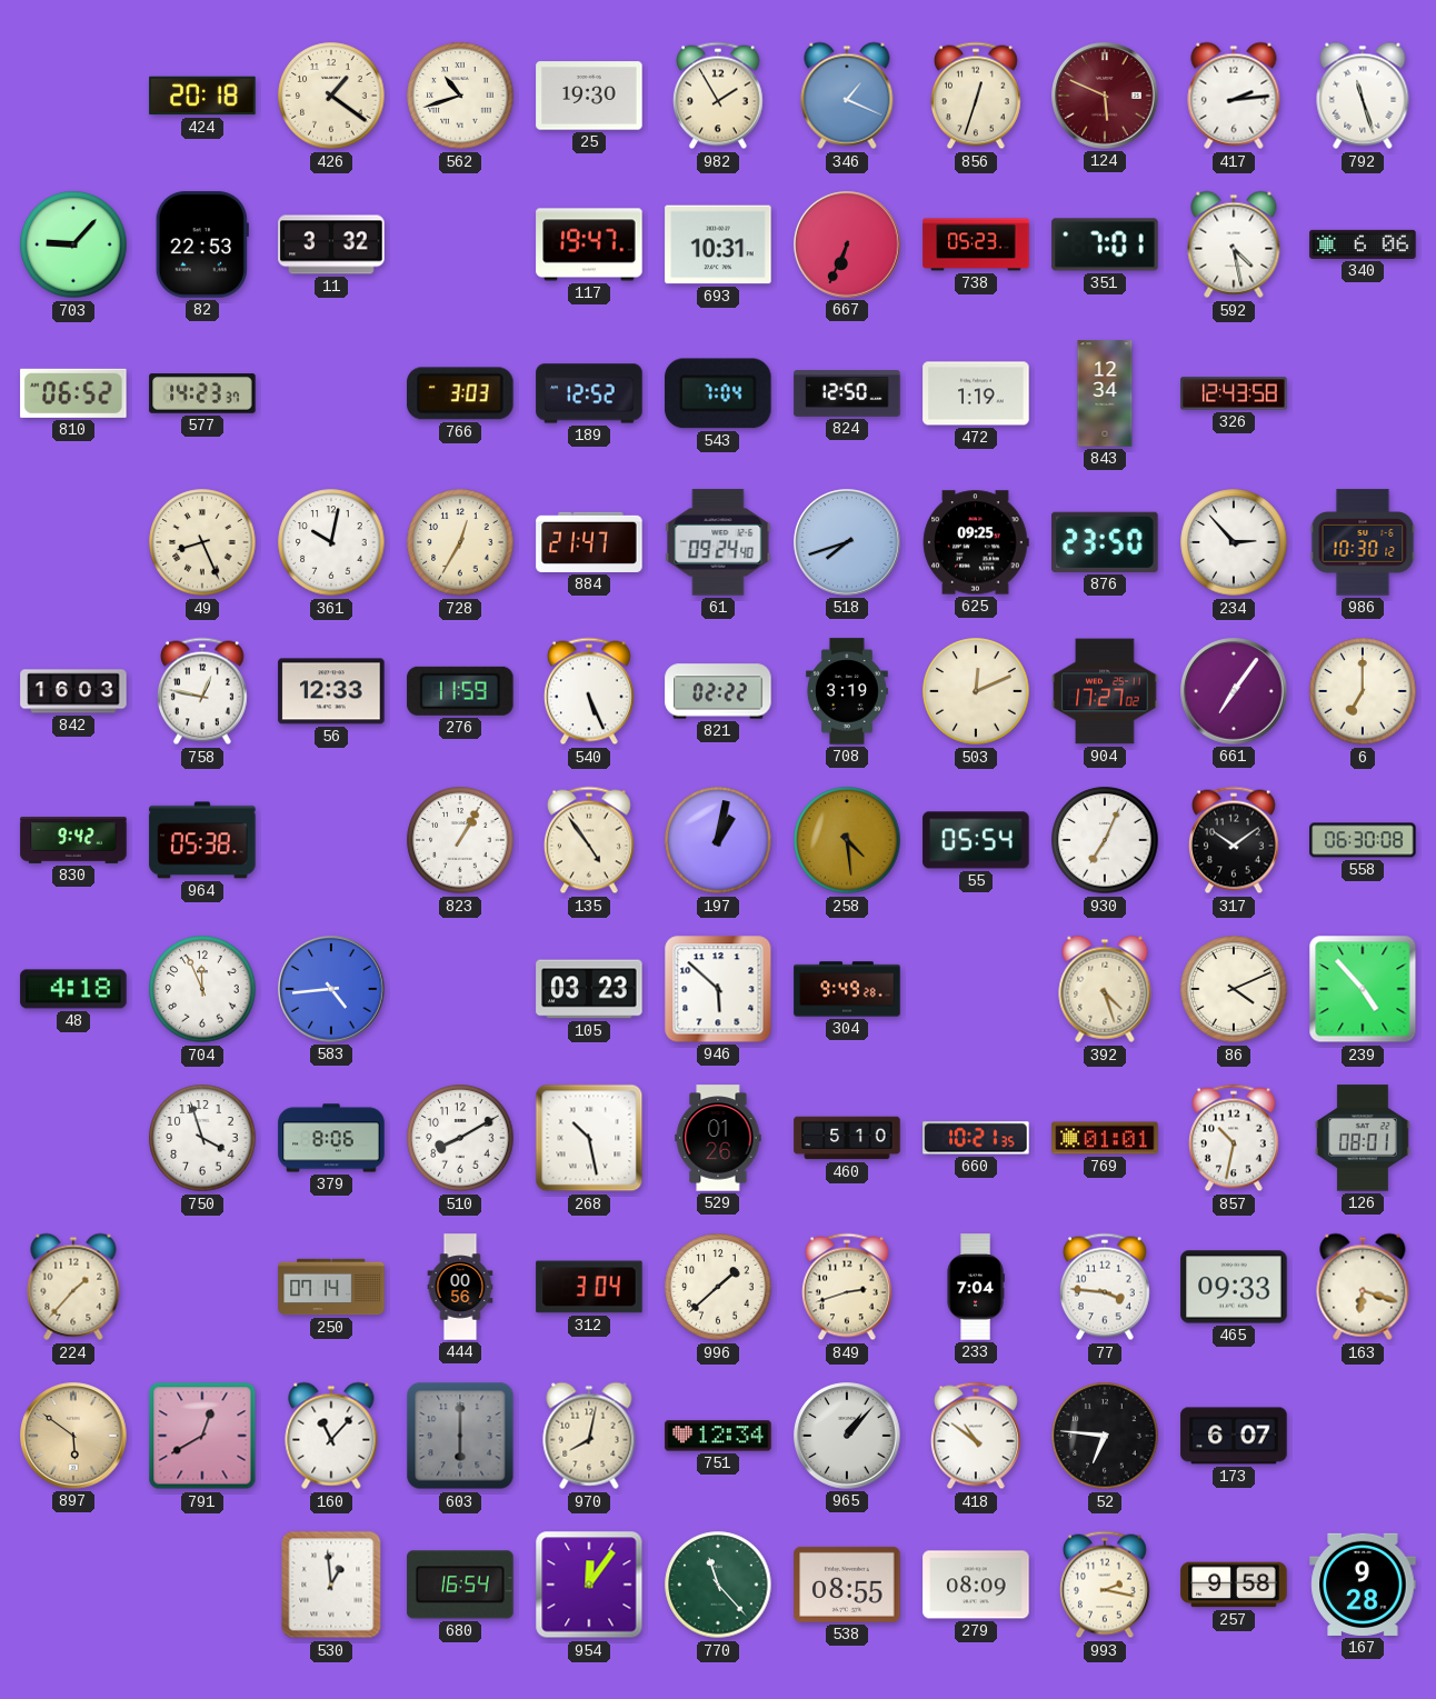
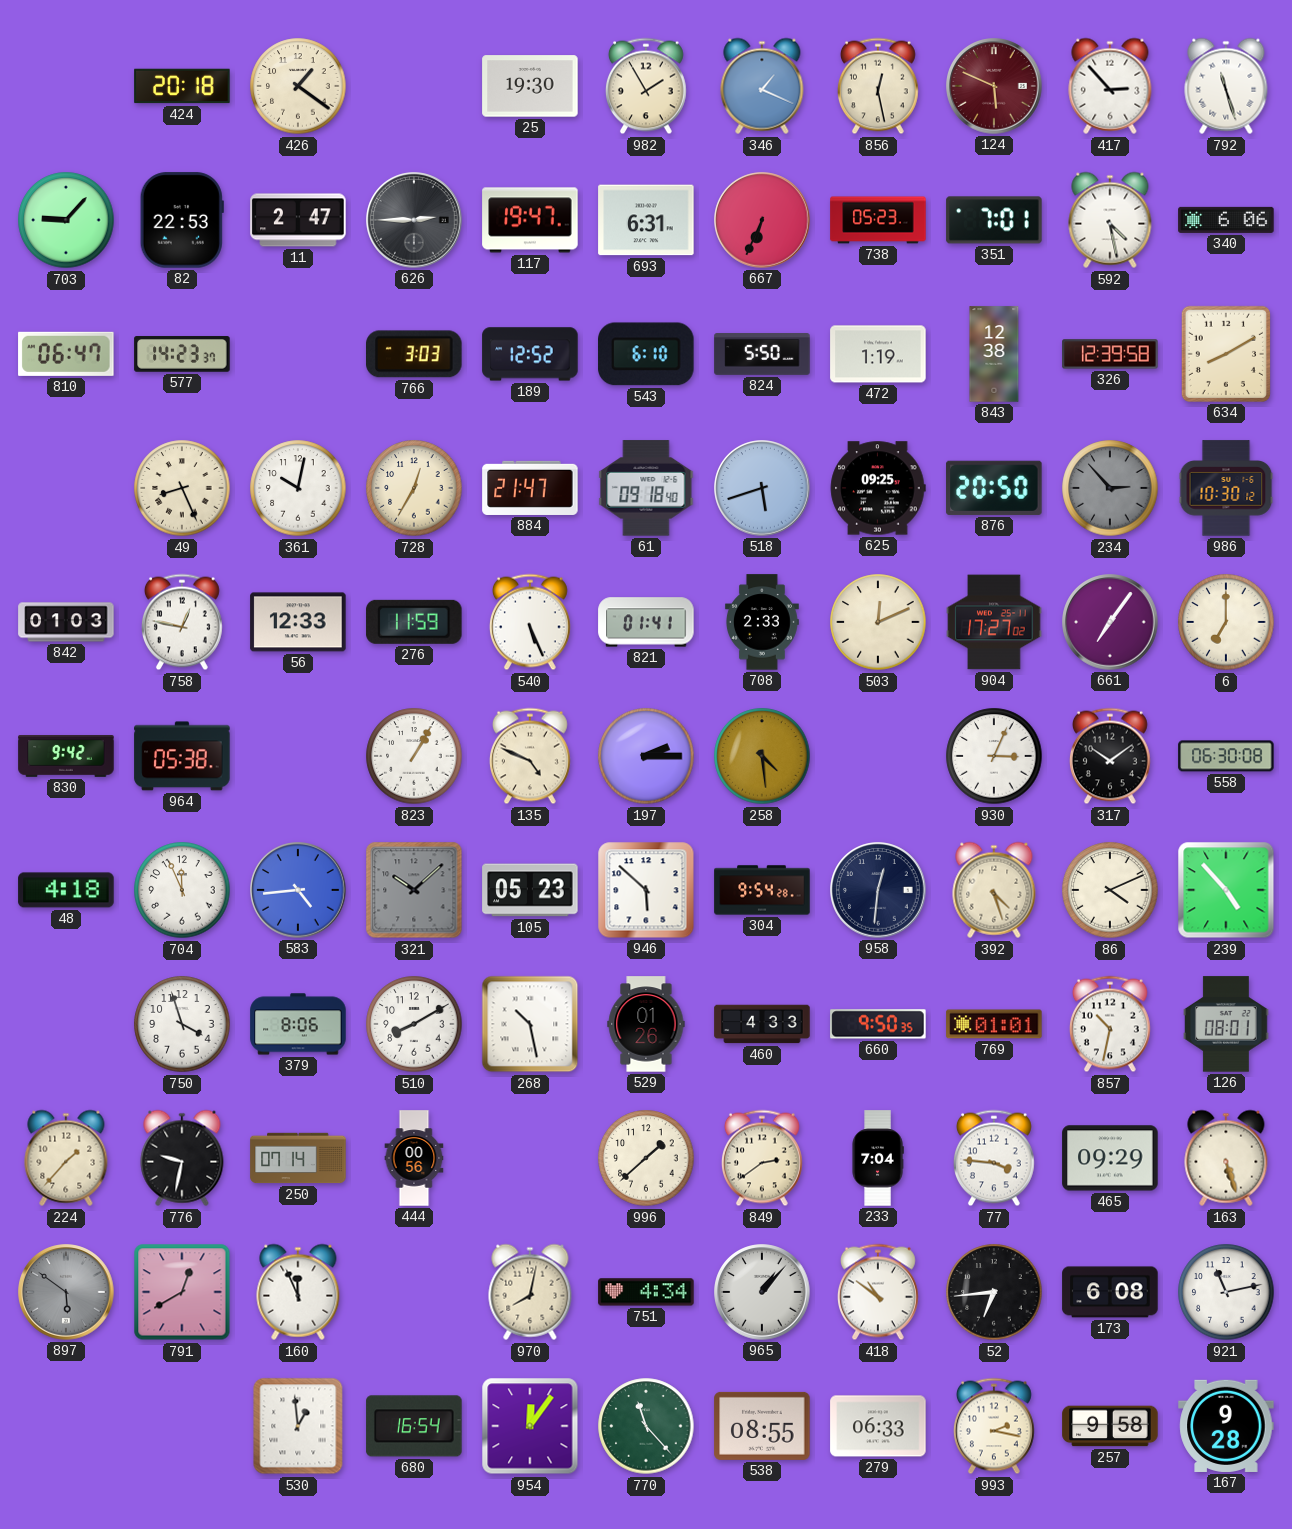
562: 10:42 -> none (460, 96)
856: 12:33 -> 12:28 (878, 86)
417: 2:14 -> 2:53 (1110, 86)
11: 3:32 -> 2:47 (298, 220)
626: none -> 2:45 (414, 220)
693: 10:31 -> 6:31 (646, 220)
810: 06:52 -> 06:47 (66, 354)
543: 7:04 -> 6:10 (646, 354)
824: 12:50 -> 5:50 (762, 354)
843: 12:34 -> 12:38 (994, 354)
326: 12:43 -> 12:39 (1110, 354)
634: none -> 8:10 (1226, 354)
61: 09:24 -> 09:18 (646, 488)
518: 7:42 -> 5:42 (762, 488)
876: 23:50 -> 20:50 (994, 488)
234 dial: white -> grey (1110, 488)
842: 16:03 -> 01:03 (66, 622)
821: 02:22 -> 01:41 (646, 622)
708: 3:19 -> 2:33 (762, 622)
135: 4:54 -> 4:49 (530, 756)
197: 1:02 -> 2:15 (646, 756)
55: 05:54 -> none (976, 840)
930: 7:04 -> 3:04 (994, 756)
321: none -> 10:08 (414, 890)
105: 03:23 -> 05:23 (530, 890)
304: 9:49 -> 9:54 (762, 890)
958: none -> 12:31 (878, 890)
460: 5:10 -> 4:33 (762, 1024)
660: 10:21 -> 9:50 (878, 1024)
776: none -> 9:32 (182, 1158)
312: 3:04 -> none (589, 1287)
849: 2:42 -> 2:39 (762, 1158)
465: 09:33 -> 09:29 (1110, 1158)
163: 6:18 -> 5:27 (1226, 1158)
897 dial: champagne -> grey (66, 1292)
160: 11:07 -> 11:56 (298, 1292)
603: 6:00 -> none (460, 1436)
751: 12:34 -> 4:34 (646, 1292)
52: 6:46 -> 6:44 (994, 1292)
173: 6:07 -> 6:08 (1110, 1292)
921: none -> 11:13 (1226, 1292)
279: 08:09 -> 06:33 (878, 1426)
